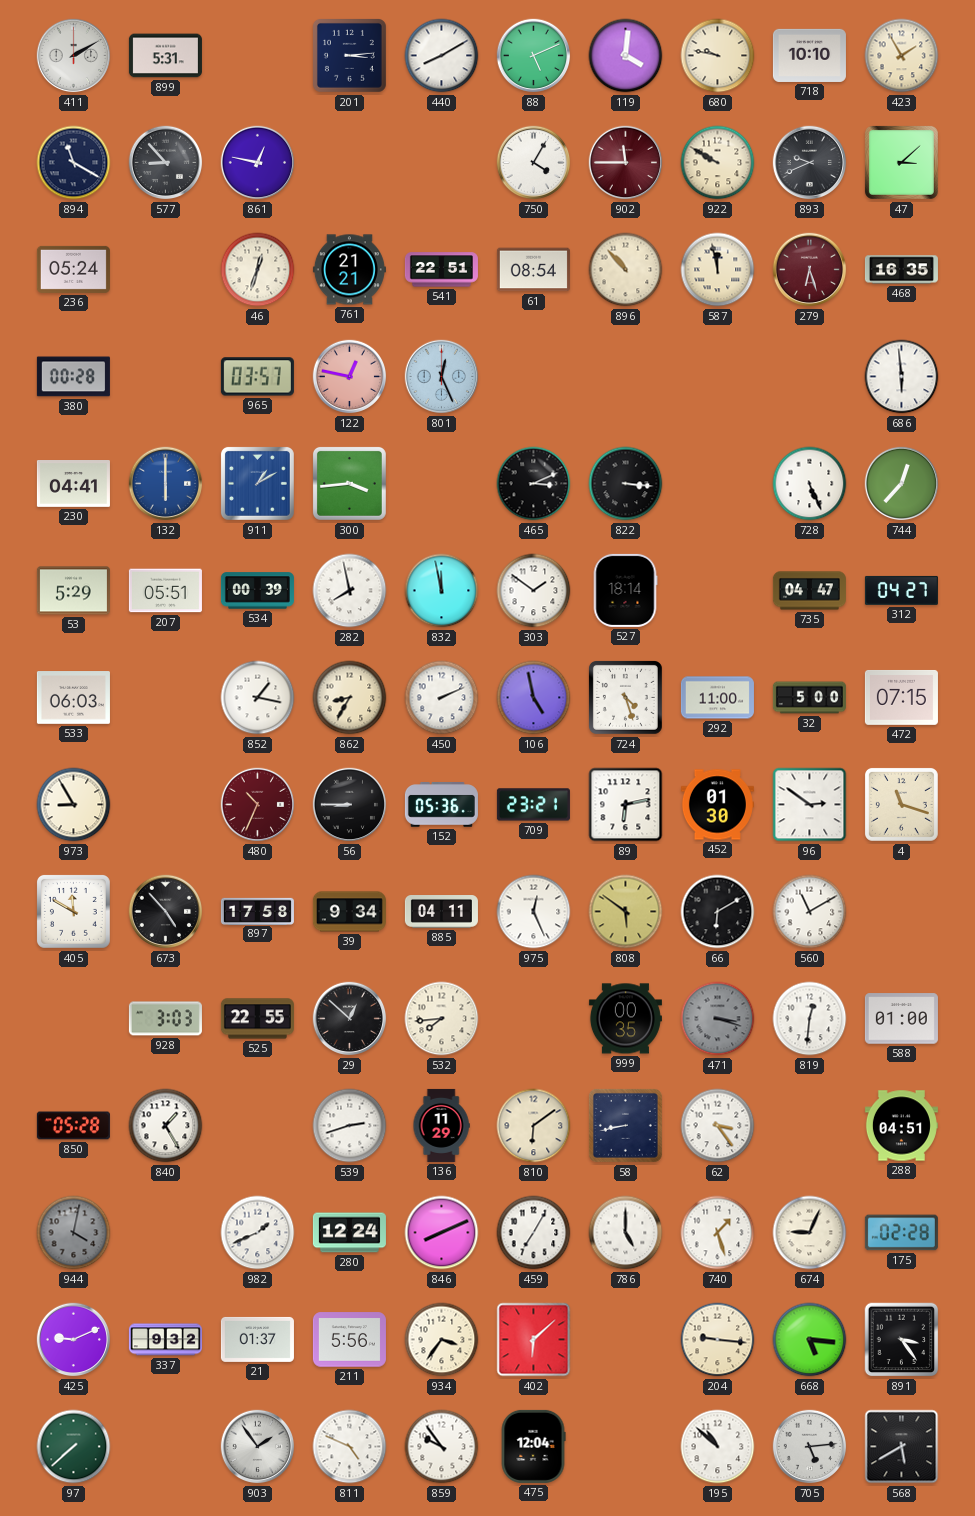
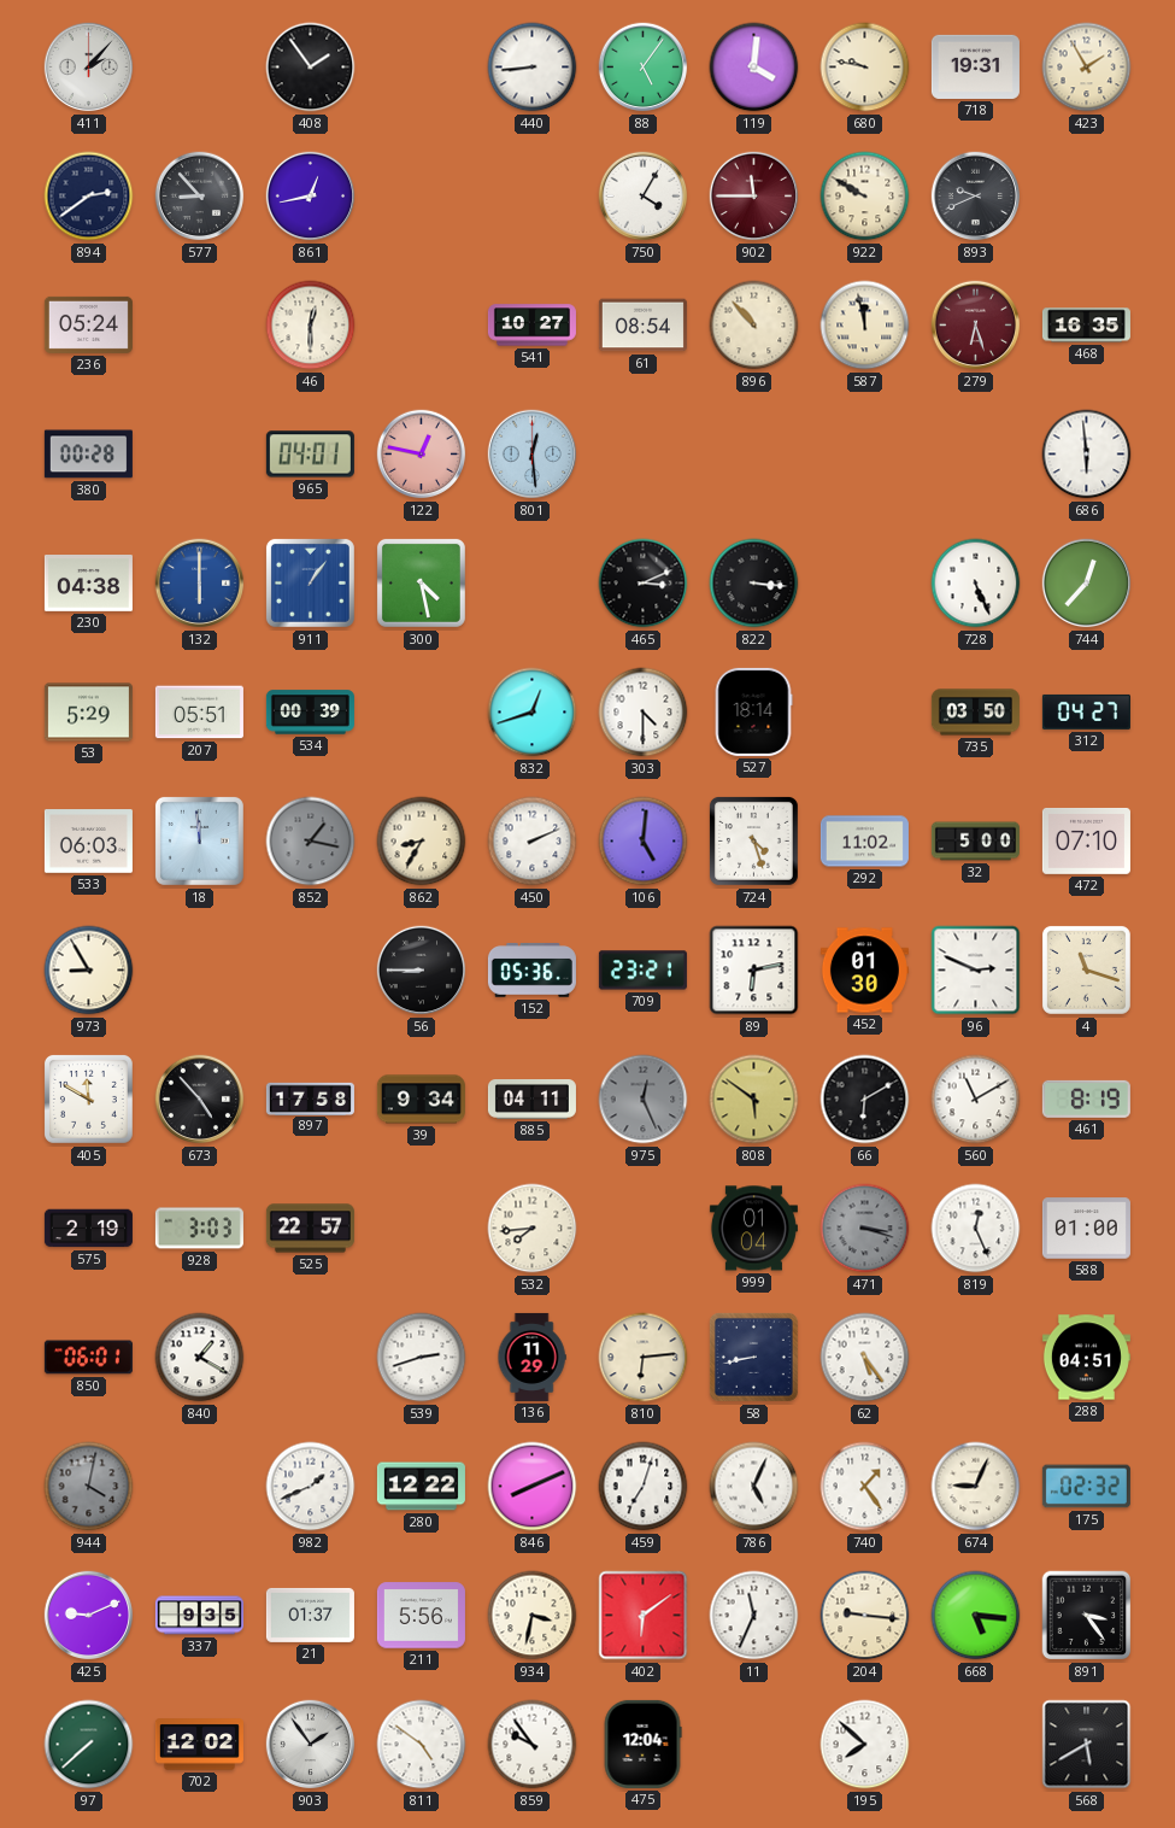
411: 2:10 -> 2:07 (89, 68)
899: 5:31 -> none (165, 56)
408: none -> 1:54 (311, 68)
201: 3:14 -> none (349, 55)
440: 8:10 -> 8:44 (533, 68)
88: 5:11 -> 5:06 (644, 68)
718: 10:10 -> 19:31 (975, 66)
894: 11:20 -> 2:39 (89, 197)
861: 12:47 -> 12:43 (311, 197)
47: 3:08 -> none (901, 162)
46: 12:33 -> 12:30 (311, 326)
761: 21:21 -> none (349, 270)
541: 22:51 -> 10:27 (531, 326)
965: 03:57 -> 04:01 (310, 455)
801: 12:26 -> 12:29 (533, 455)
230: 04:41 -> 04:38 (88, 584)
911: 1:10 -> 1:06 (310, 582)
300: 3:44 -> 4:28 (421, 582)
282: 7:58 -> none (350, 591)
832: 11:58 -> 12:42 (533, 713)
303: 1:51 -> 4:30 (644, 713)
735: 04:47 -> 03:50 (975, 713)
18: none -> 11:59 (199, 840)
852 dial: white -> grey (311, 842)
106: 4:58 -> 5:01 (644, 842)
292: 11:00 -> 11:02 (864, 842)
472: 07:15 -> 07:10 (1086, 842)
480: 10:34 -> none (258, 805)
96: 2:51 -> 2:49 (976, 971)
975 dial: white -> grey (644, 1100)
461: none -> 8:19 (1086, 1098)
575: none -> 2:19 (88, 1229)
525: 22:55 -> 22:57 (310, 1229)
29: 12:52 -> none (350, 1019)
999: 00:35 -> 01:04 (753, 1229)
819: 12:31 -> 12:26 (976, 1229)
850: 05:28 -> 06:01 (88, 1358)
840: 1:25 -> 1:20 (200, 1358)
810: 6:09 -> 6:14 (644, 1358)
62: 3:24 -> 5:24 (865, 1358)
280: 12:24 -> 12:22 (421, 1487)
459: 7:05 -> 7:03 (644, 1487)
786: 5:00 -> 5:04 (754, 1487)
740: 1:27 -> 1:24 (865, 1487)
175: 02:28 -> 02:32 (1086, 1487)
337: 9:32 -> 9:35 (199, 1616)
934: 3:36 -> 3:32 (533, 1616)
402: 6:08 -> 6:09 (644, 1616)
11: none -> 11:34 (754, 1616)
702: none -> 12:02 (199, 1745)
811: 4:49 -> 4:51 (422, 1745)
195: 10:52 -> 7:52 (865, 1745)
705: 5:14 -> none (810, 1447)
